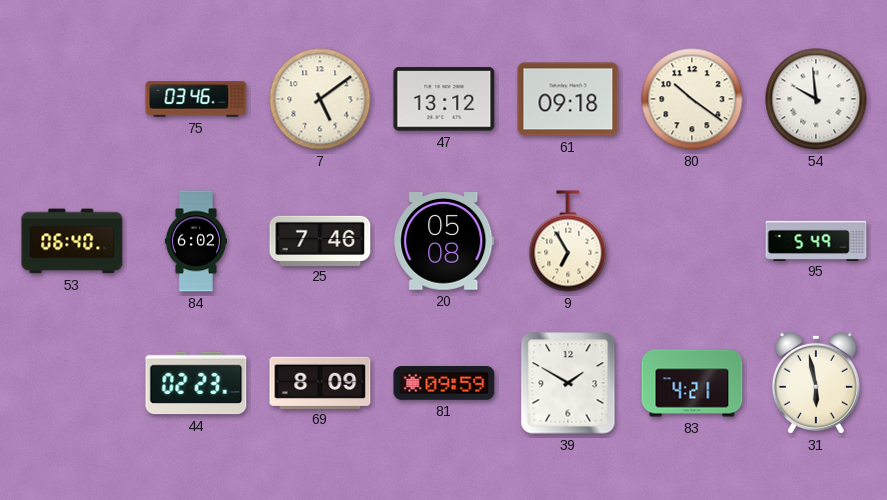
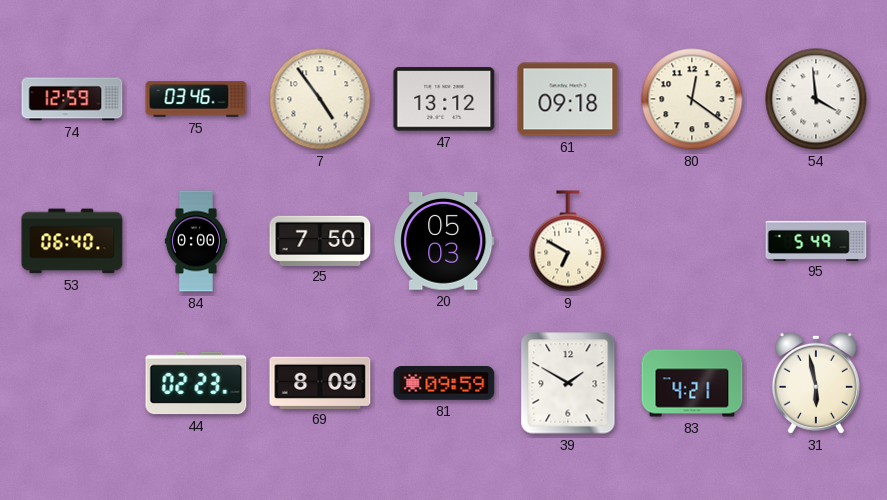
74: none -> 12:59 (72, 99)
7: 5:09 -> 4:54 (320, 99)
80: 10:21 -> 12:21 (692, 99)
54: 9:59 -> 3:59 (816, 99)
84: 6:02 -> 0:00 (196, 241)
25: 7:46 -> 7:50 (320, 240)
20: 05:08 -> 05:03 (444, 242)
9: 6:55 -> 6:50 (568, 241)
